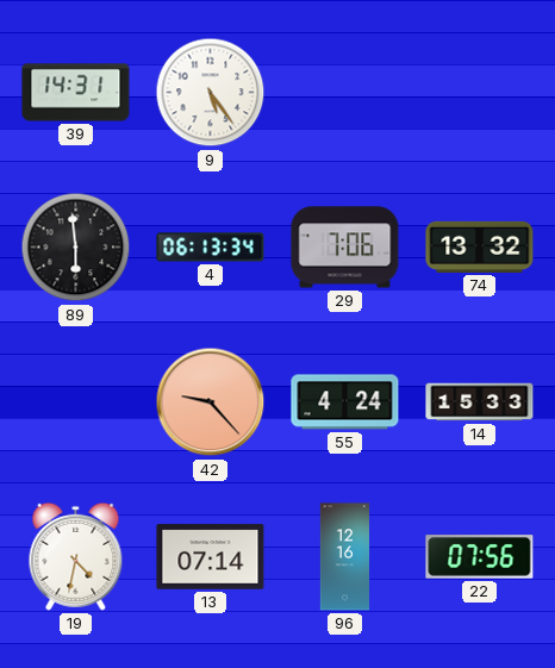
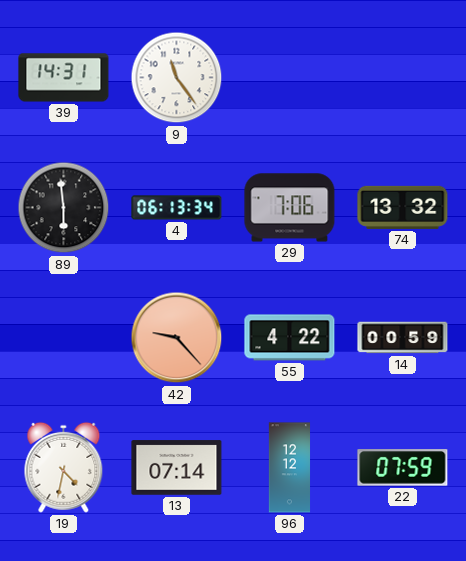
9: 5:24 -> 11:24 (177, 78)
55: 4:24 -> 4:22 (290, 338)
14: 15:33 -> 00:59 (403, 338)
96: 12:16 -> 12:12 (290, 468)
22: 07:56 -> 07:59 (403, 468)
